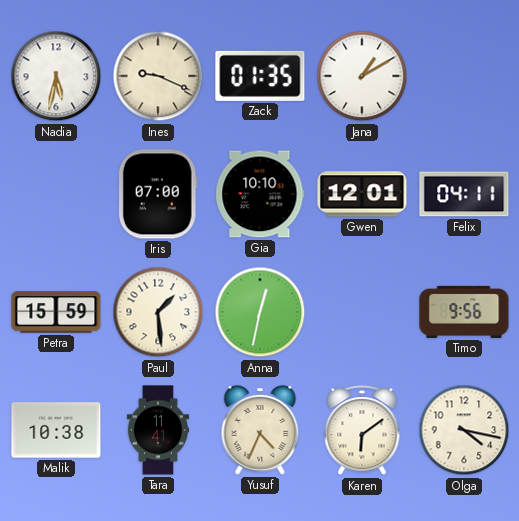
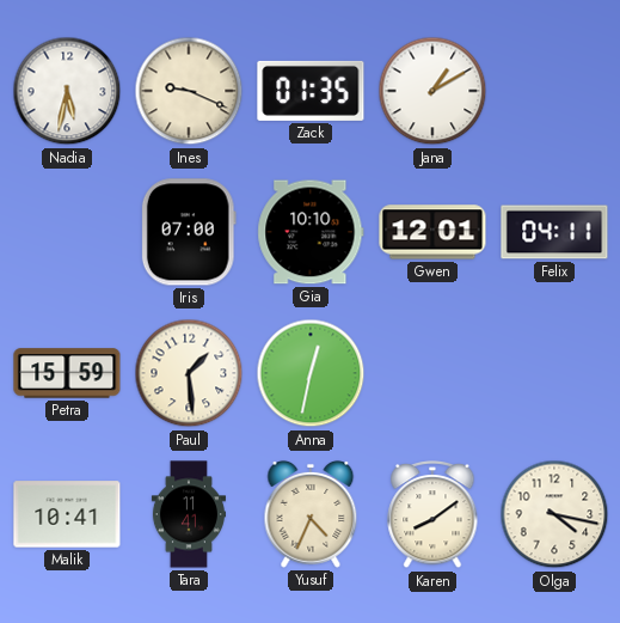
Timo: 9:56 -> none (464, 312)
Malik: 10:38 -> 10:41 (67, 514)
Karen: 6:09 -> 8:09 (432, 514)
